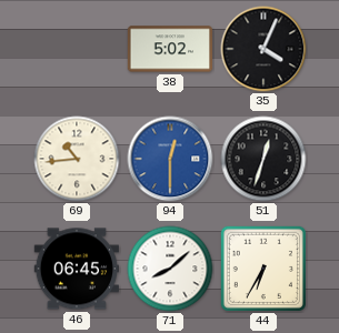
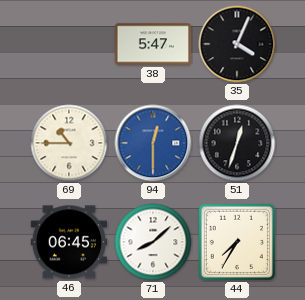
38: 5:02 -> 5:47 (153, 44)
69: 10:44 -> 10:45 (69, 143)
44: 6:35 -> 7:35 (237, 242)
